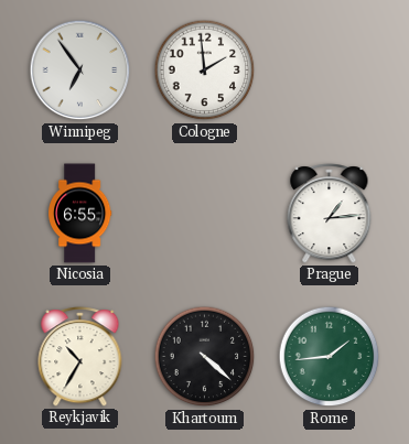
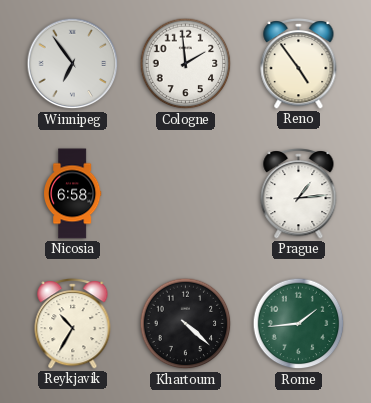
Reno: none -> 4:54 (299, 64)
Nicosia: 6:55 -> 6:58 (73, 194)
